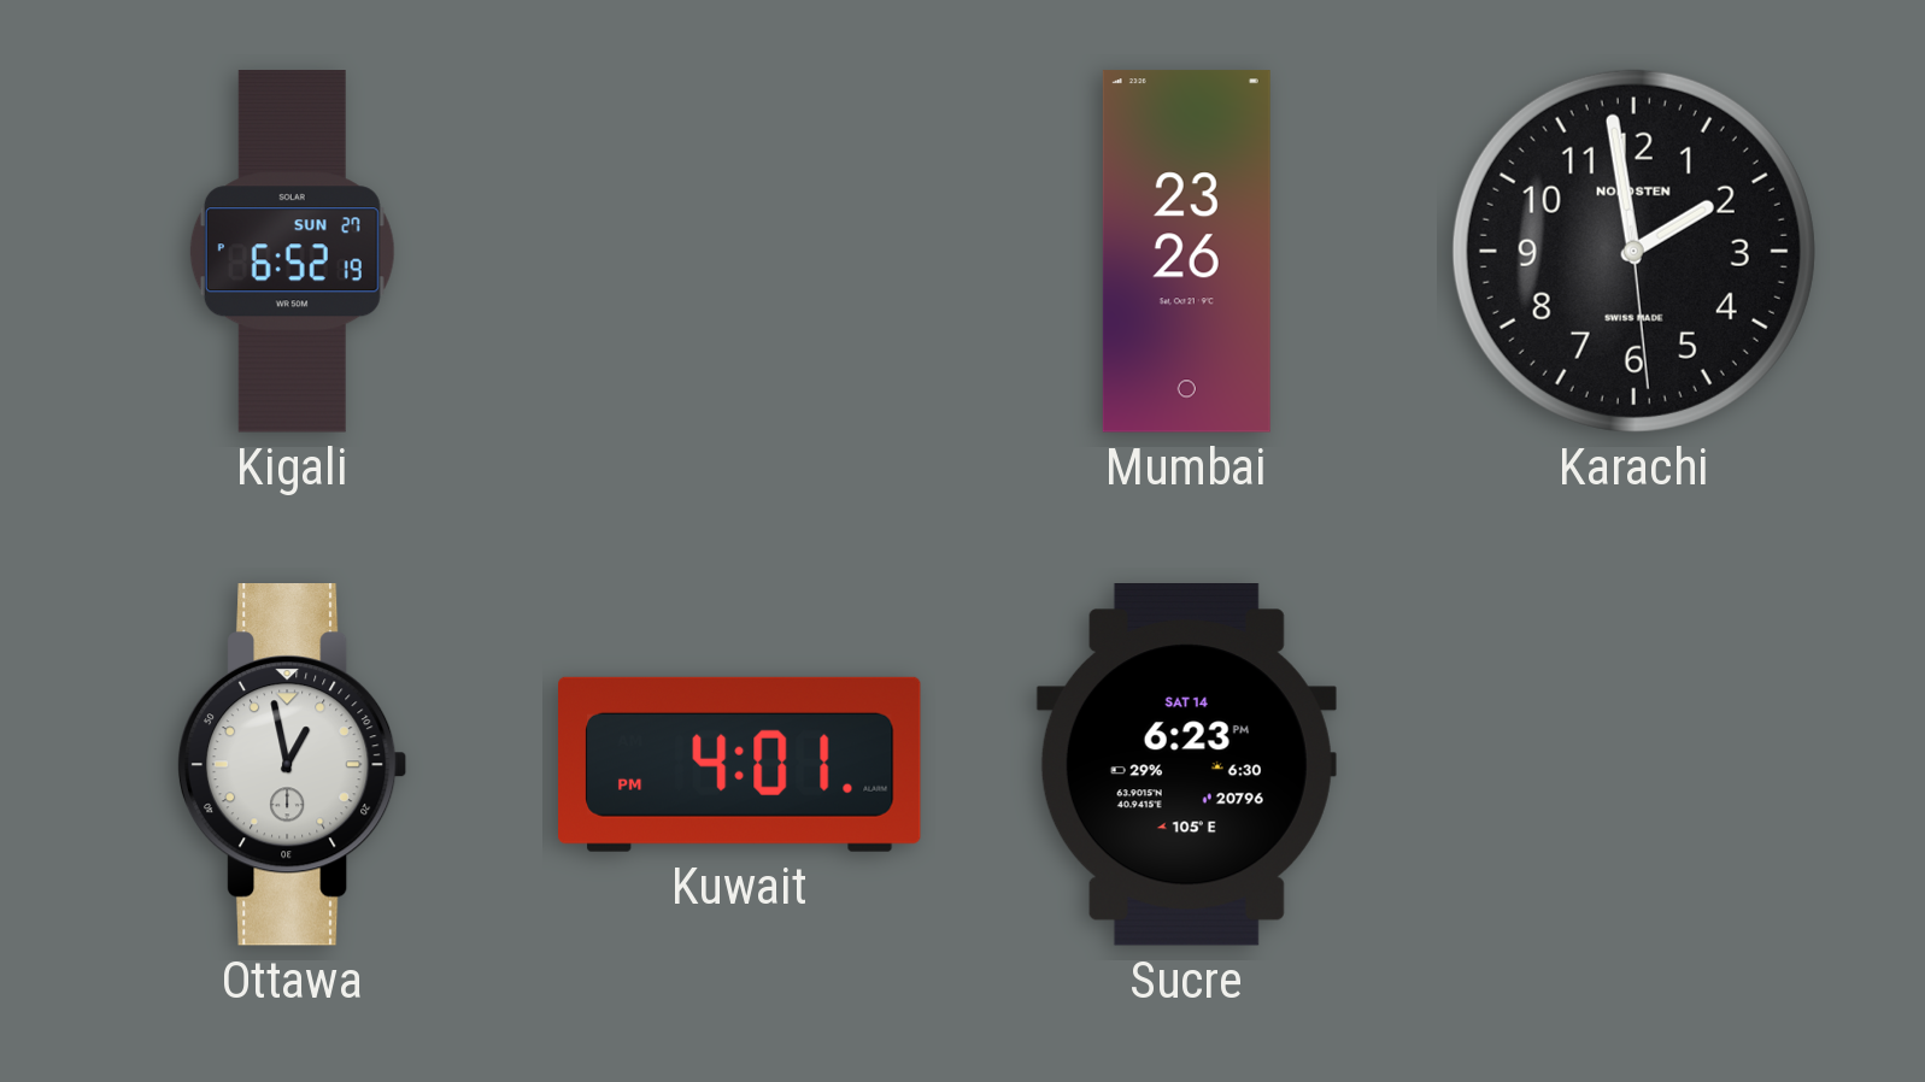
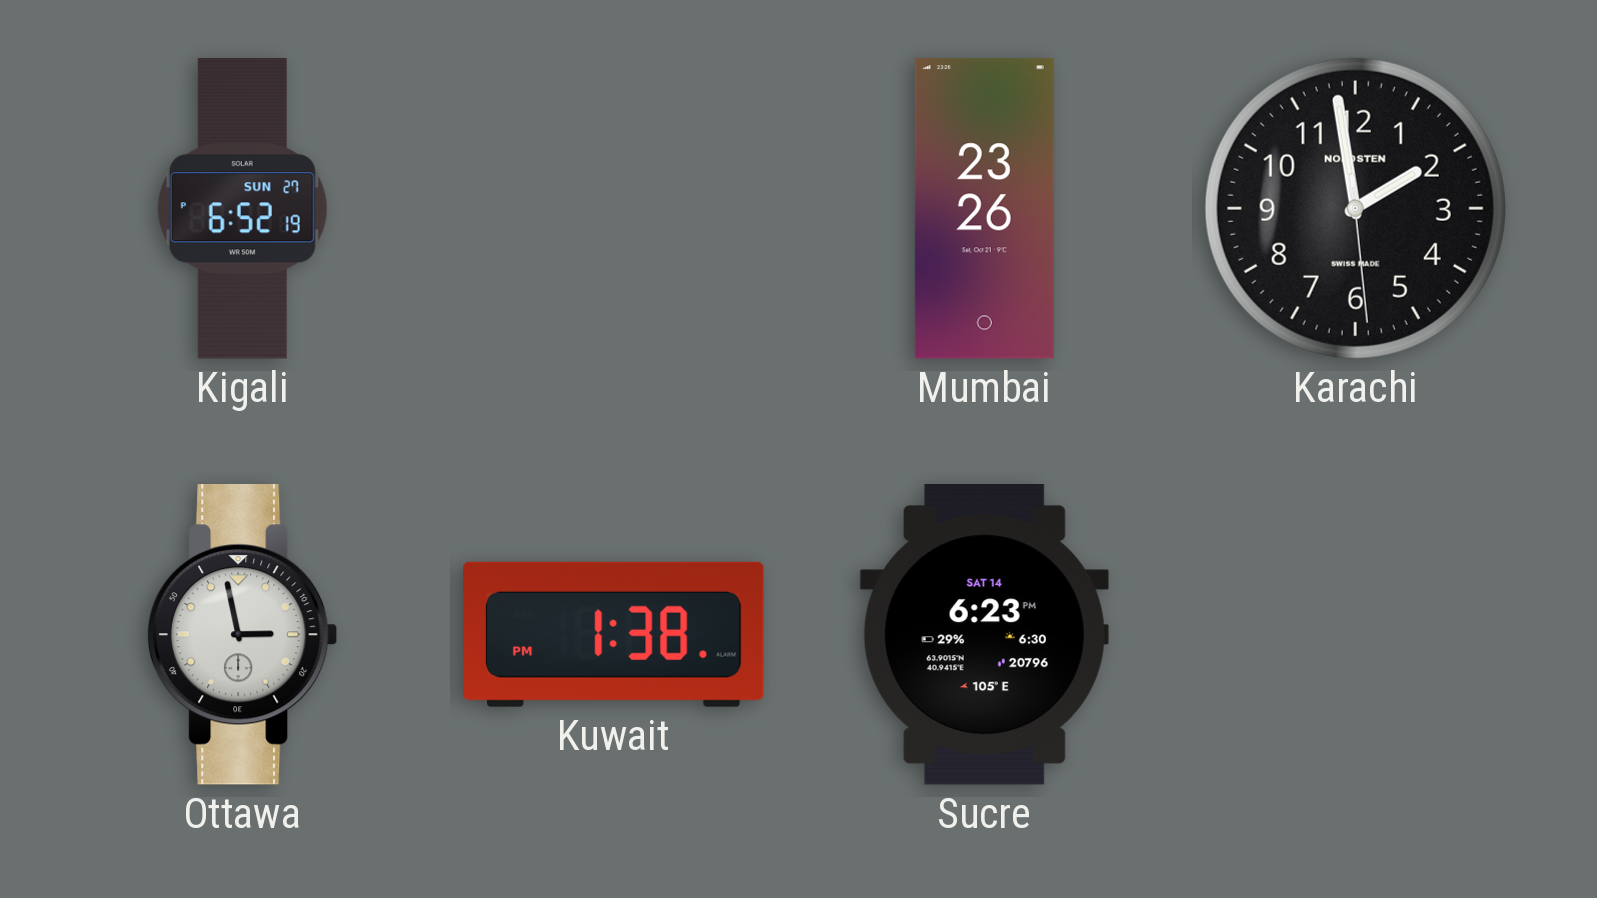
Ottawa: 12:58 -> 2:58 (242, 635)
Kuwait: 4:01 -> 1:38 (614, 634)
